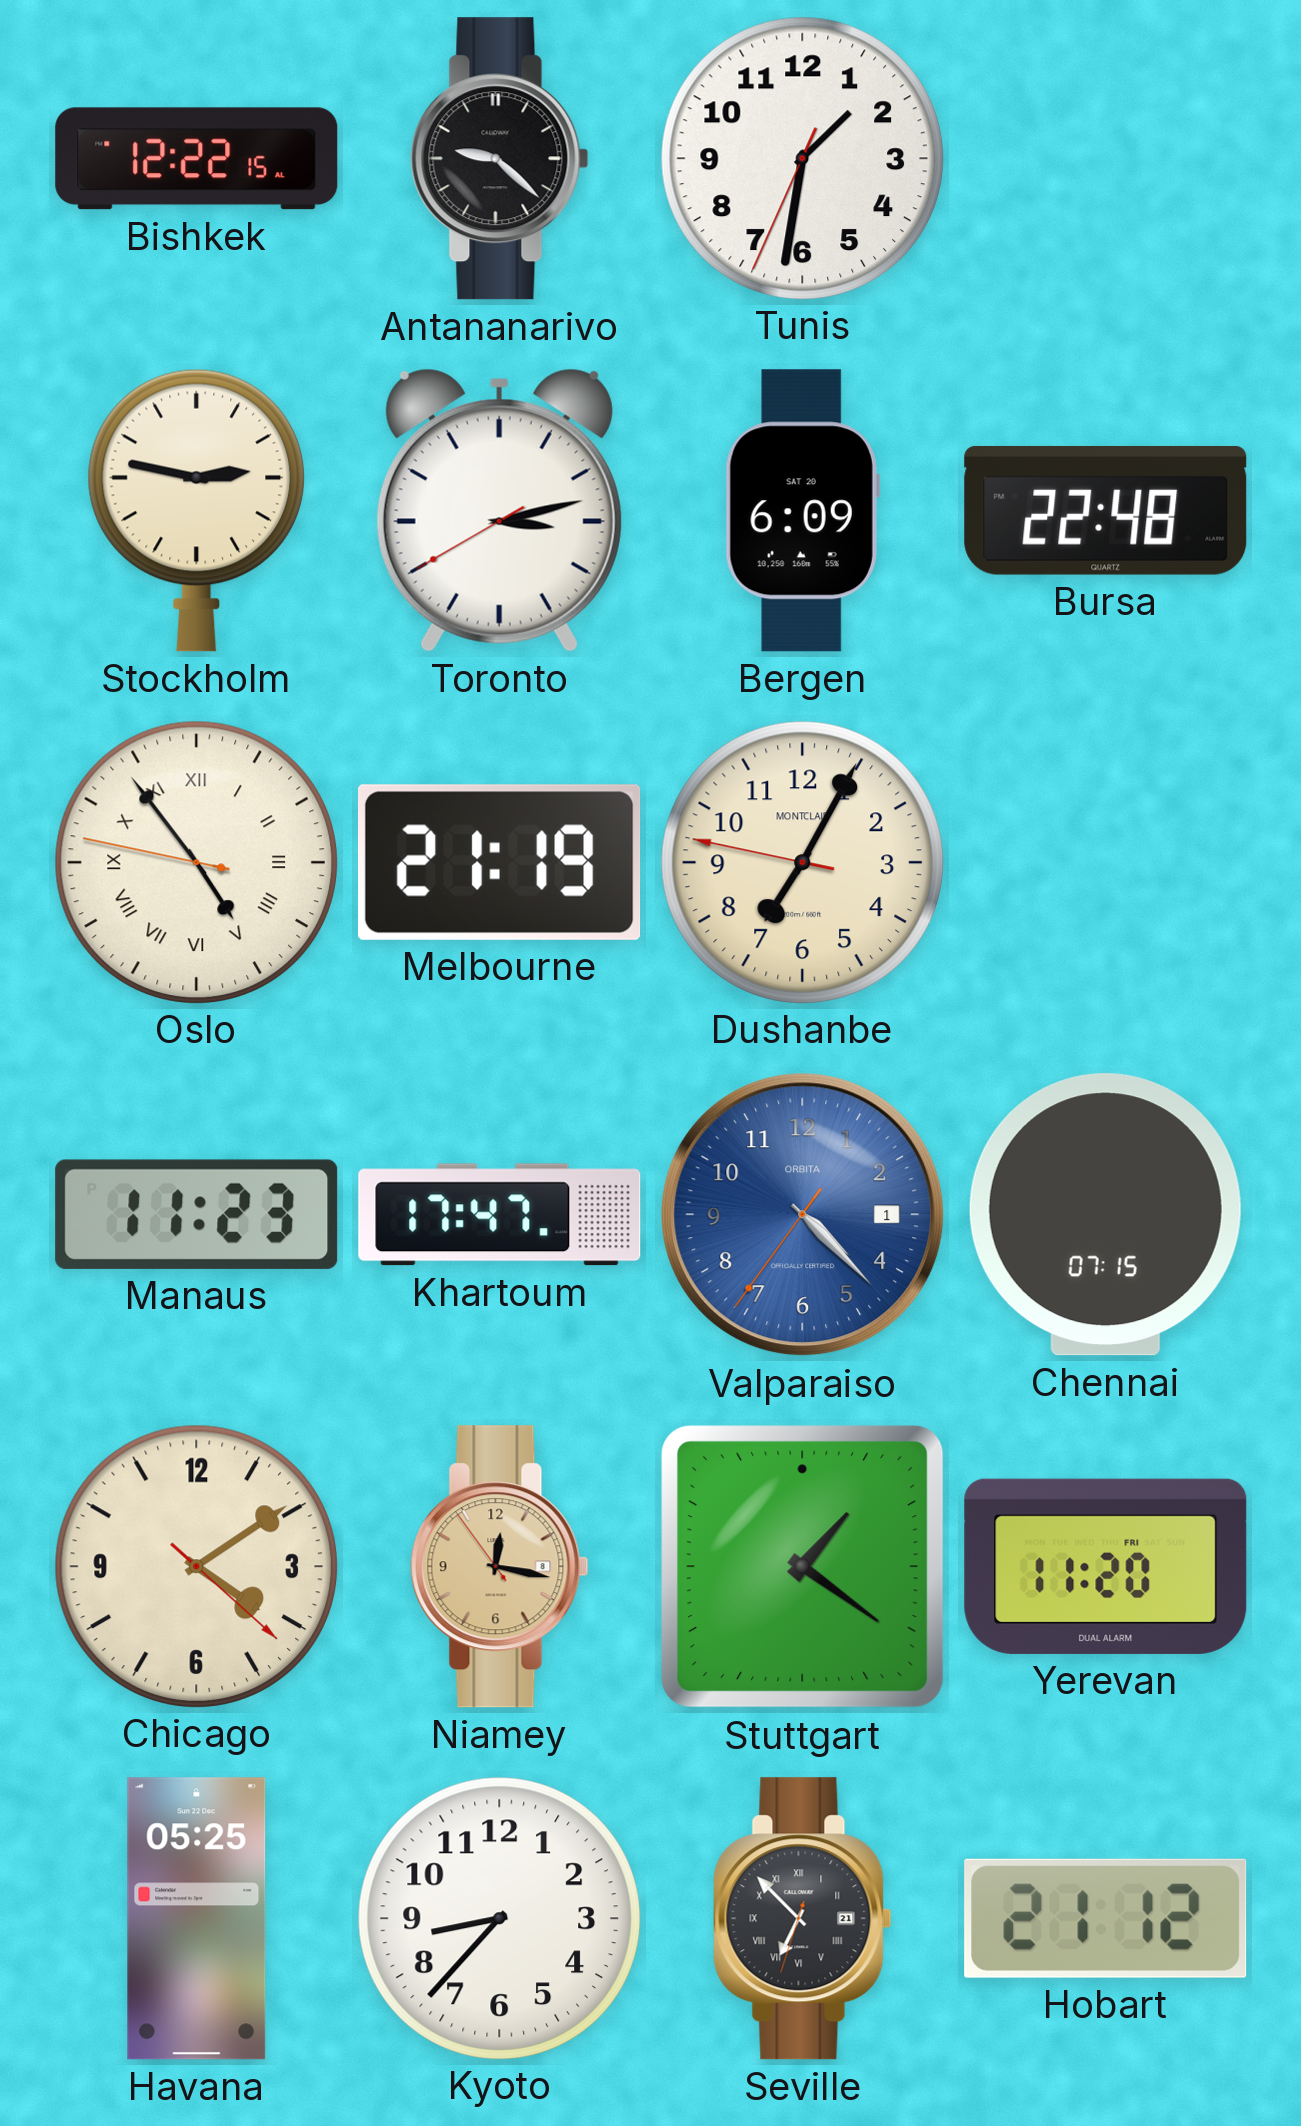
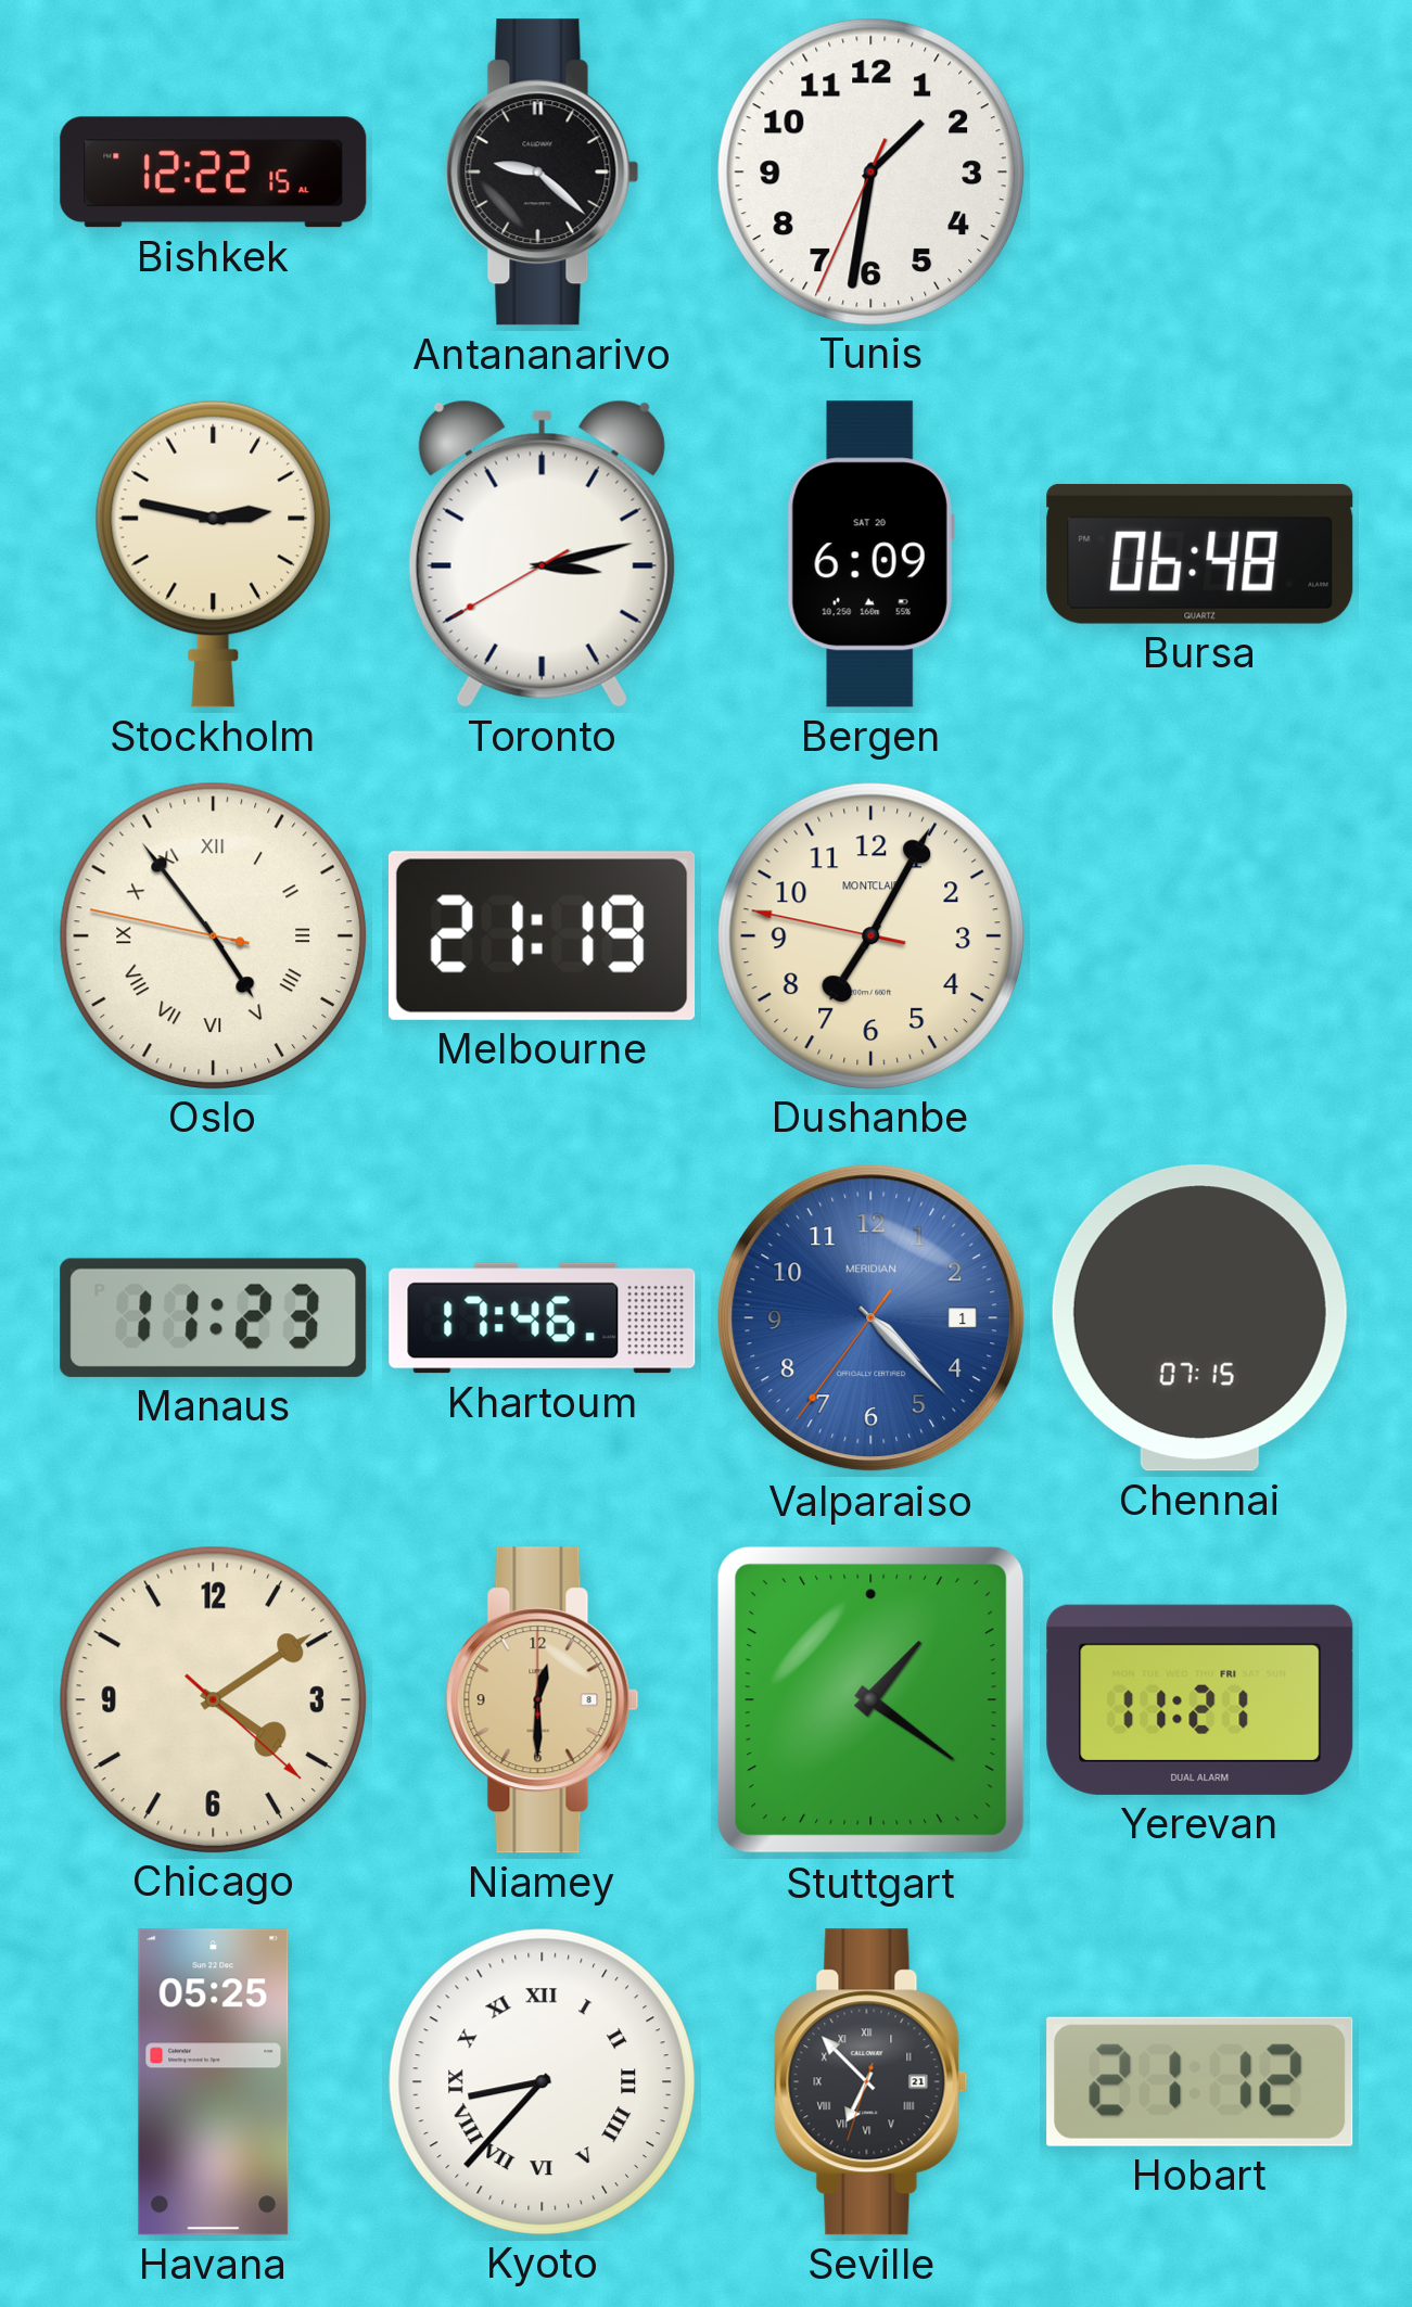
Bursa: 22:48 -> 06:48 (1200, 553)
Khartoum: 17:47 -> 17:46 (543, 1318)
Valparaiso brand: ORBITA -> MERIDIAN (872, 1318)
Niamey: 12:16 -> 12:30 (543, 1700)
Yerevan: 11:20 -> 11:21 (1200, 1699)
Kyoto numerals: Arabic -> Roman (542, 2081)
